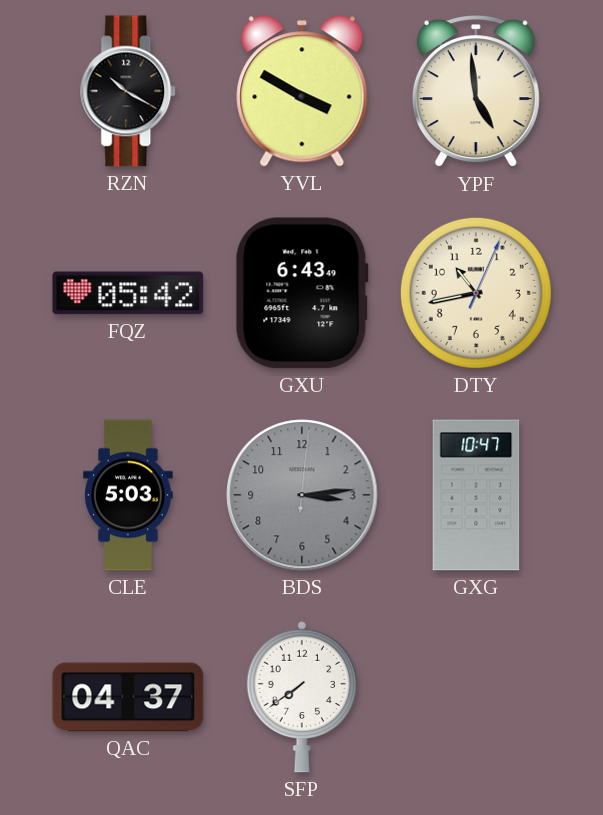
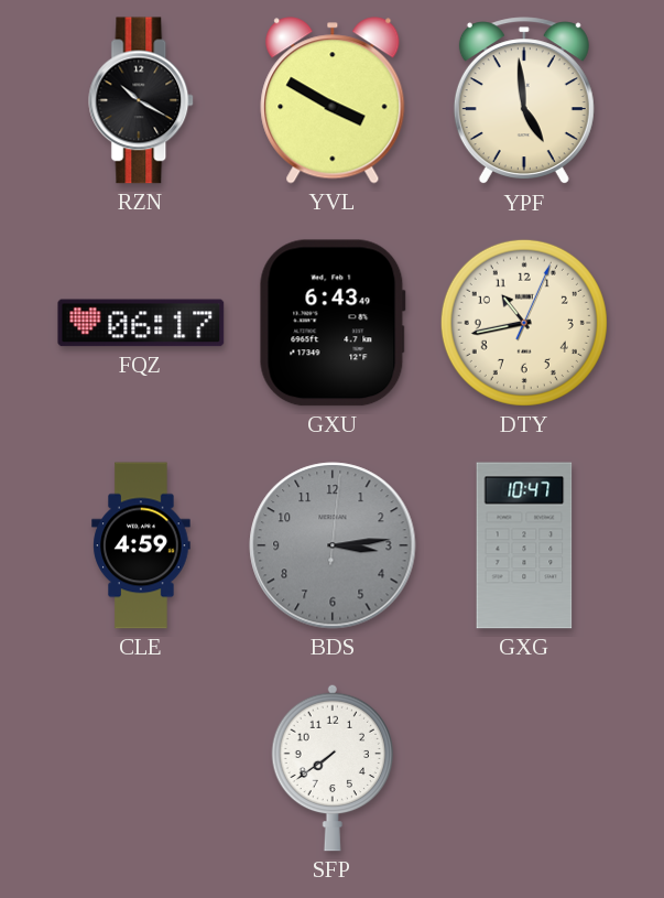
FQZ: 05:42 -> 06:17 (141, 323)
CLE: 5:03 -> 4:59 (141, 545)
QAC: 04:37 -> none (128, 697)
